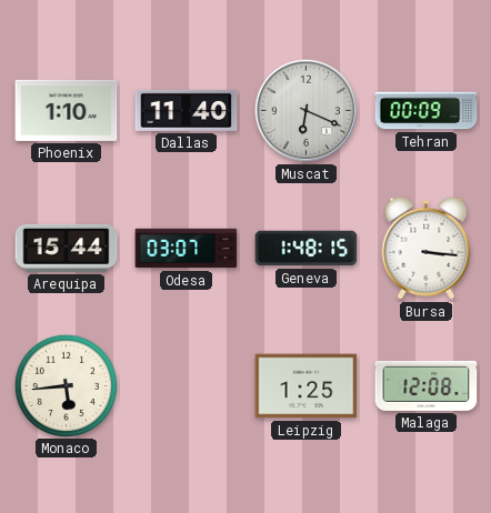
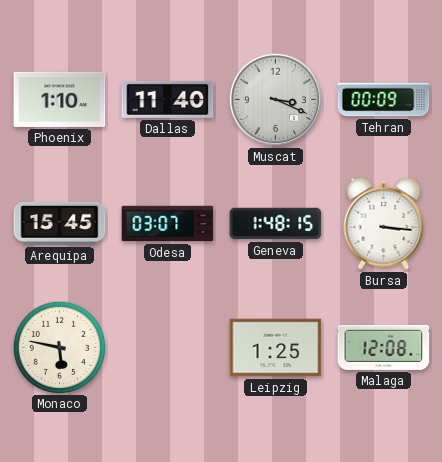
Muscat: 6:19 -> 3:19 (276, 100)
Arequipa: 15:44 -> 15:45 (60, 223)
Monaco: 5:44 -> 5:47 (59, 347)
